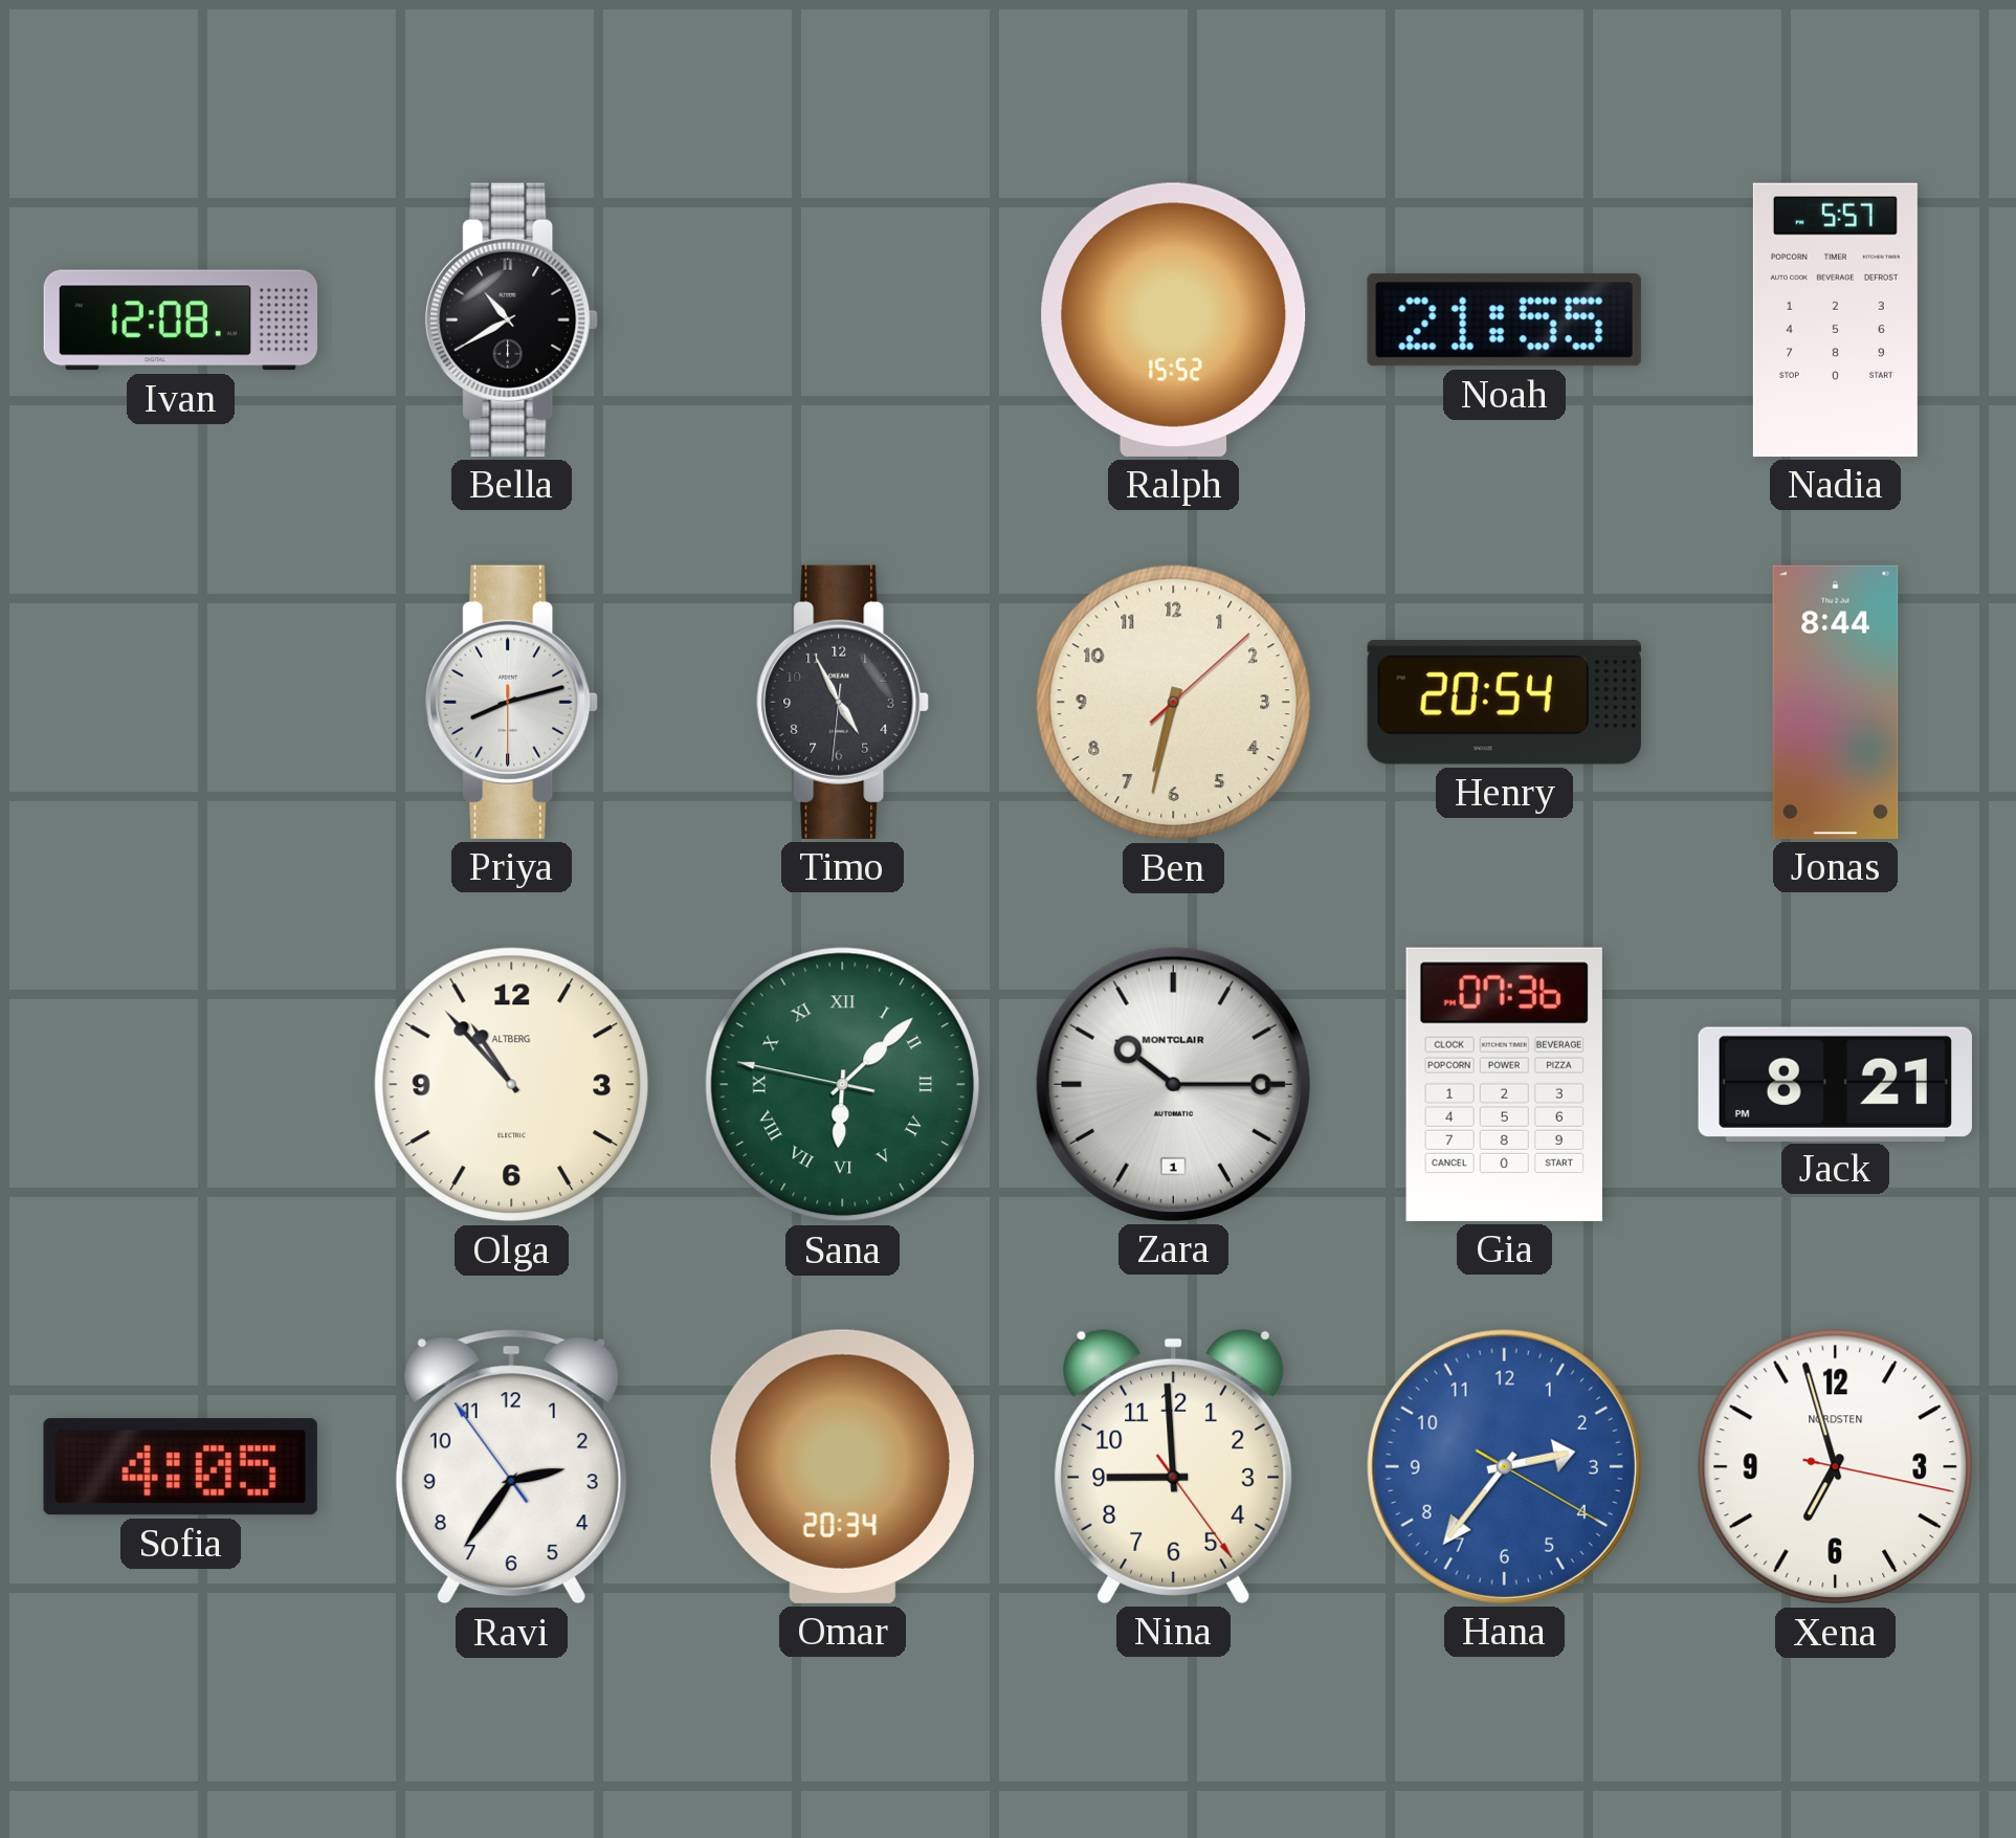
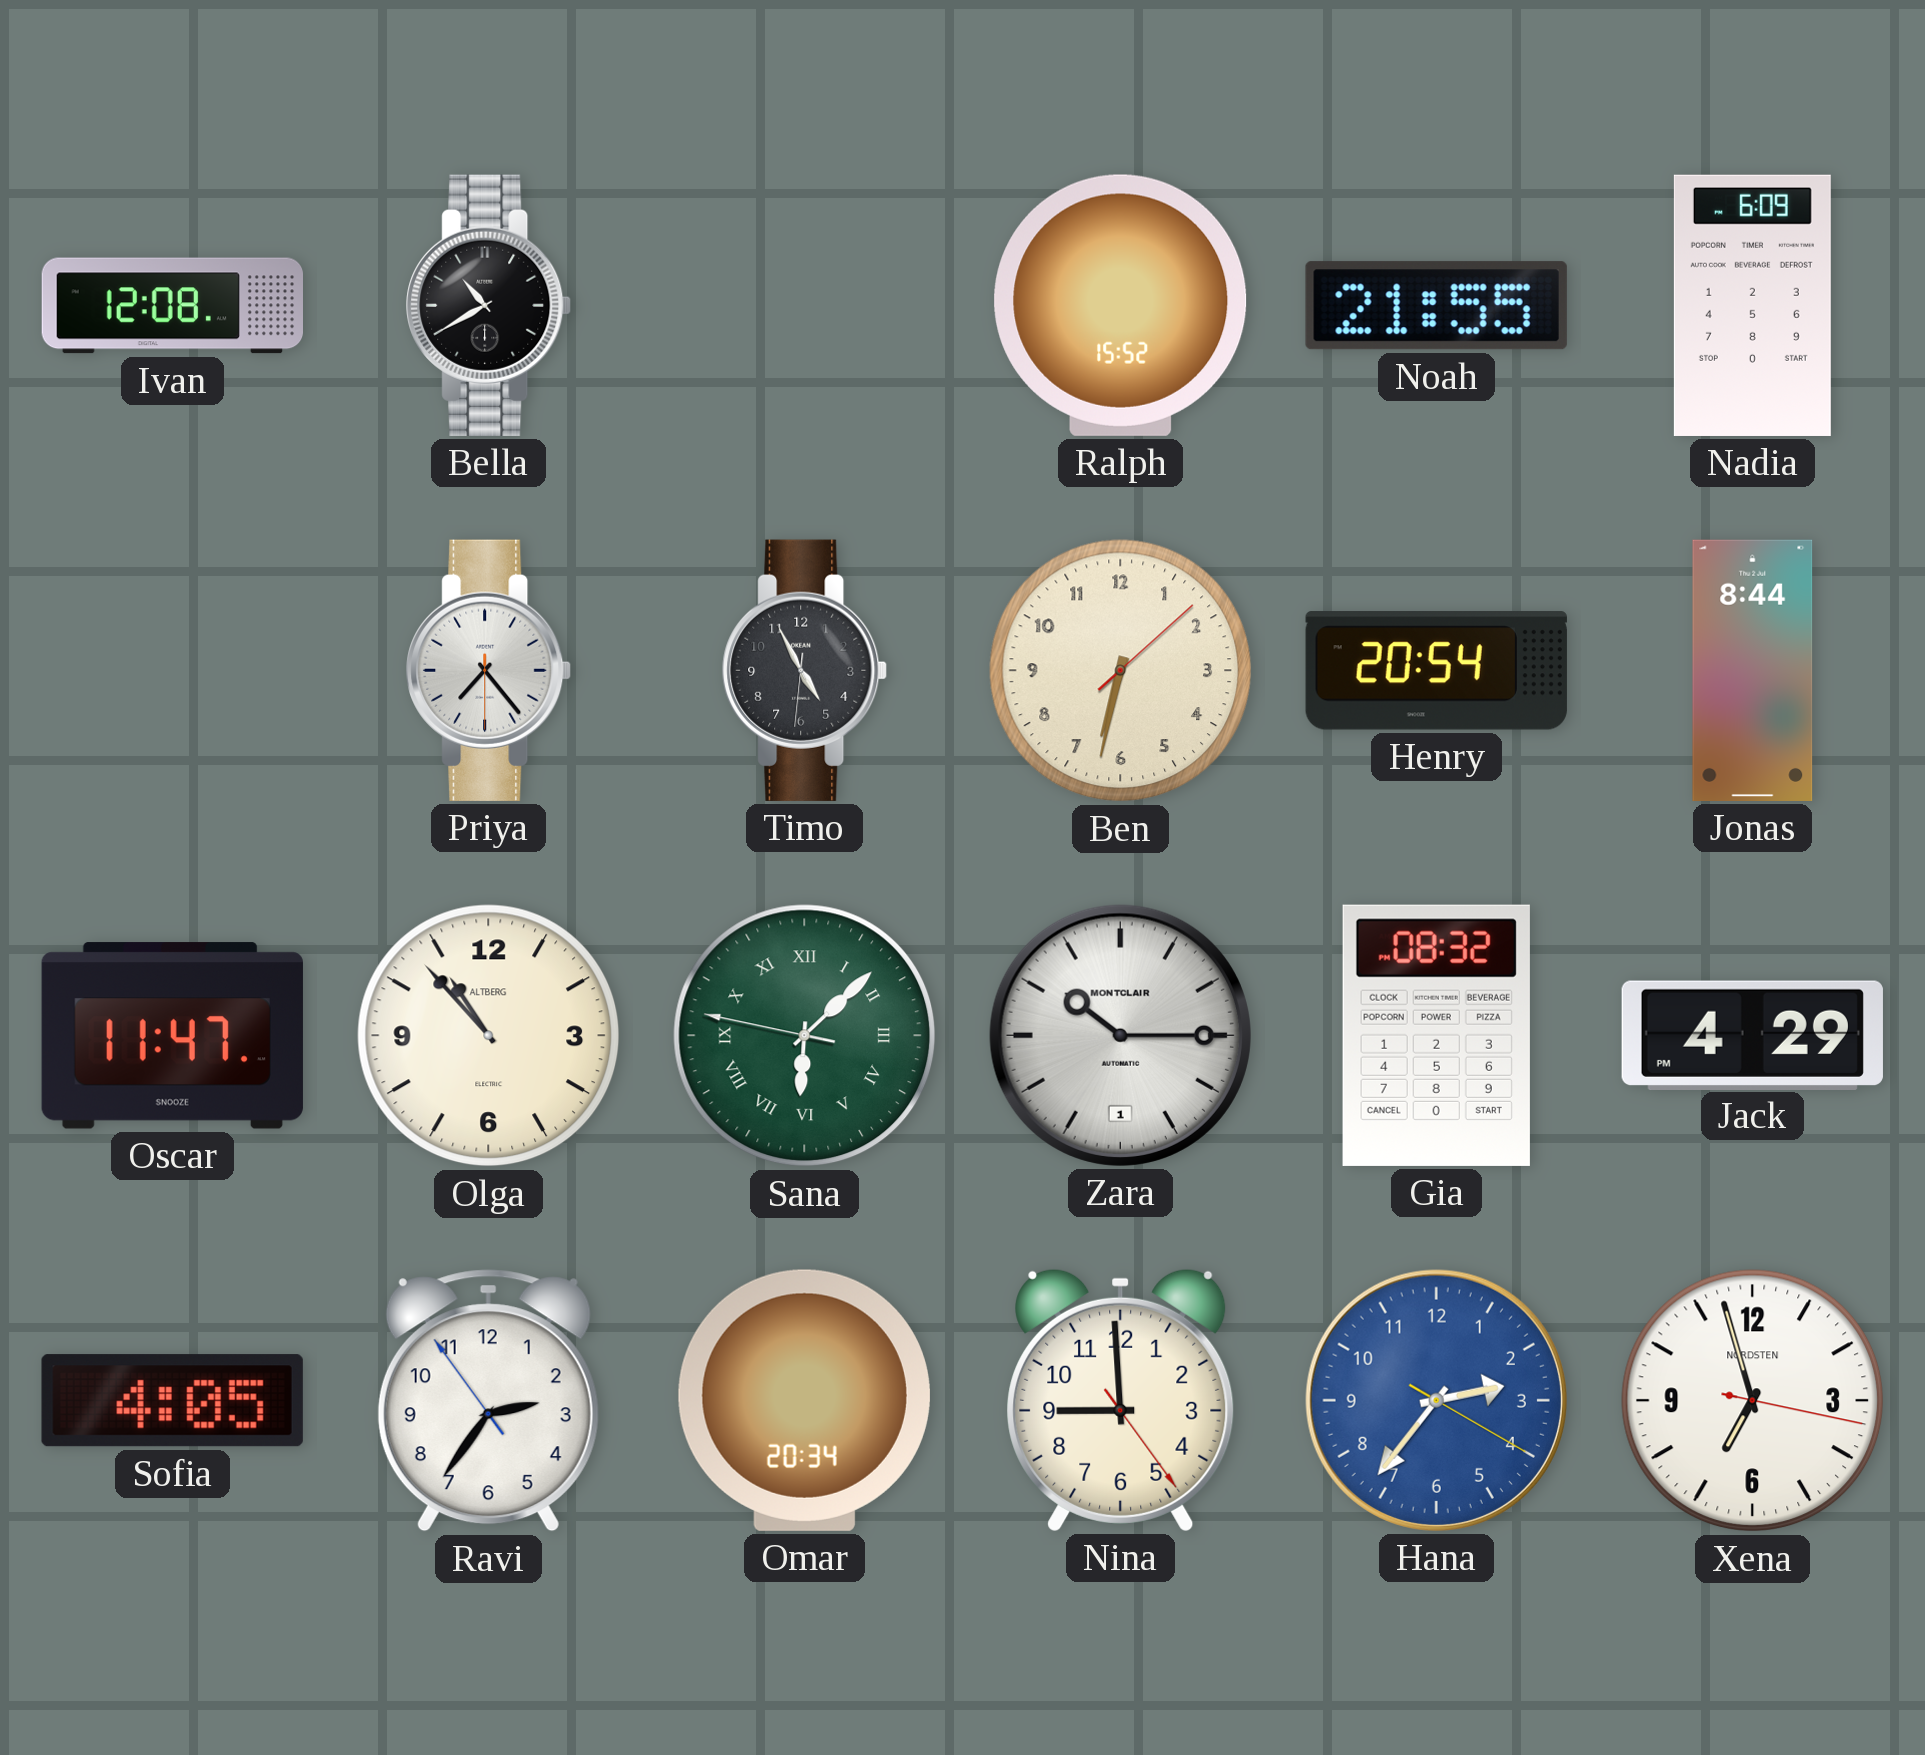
Nadia: 5:57 -> 6:09 (1752, 305)
Priya: 8:12 -> 7:23 (489, 670)
Oscar: none -> 11:47 (172, 1036)
Gia: 07:36 -> 08:32 (1436, 1035)
Jack: 8:21 -> 4:29 (1752, 1035)
